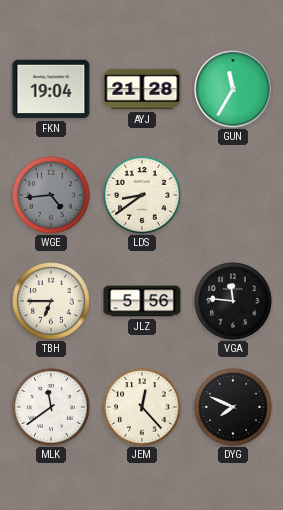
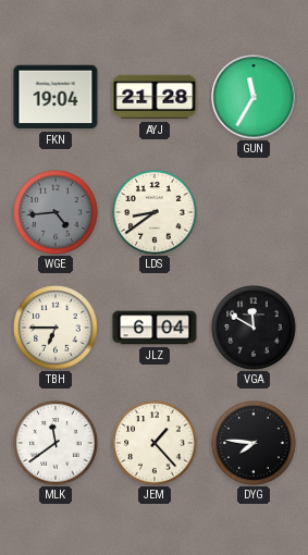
JLZ: 5:56 -> 6:04 (155, 328)
VGA: 11:46 -> 11:50 (254, 328)
JEM: 12:23 -> 1:23 (155, 443)
DYG: 7:49 -> 7:46 (254, 443)
